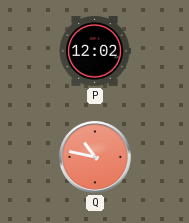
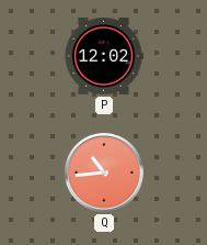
Q: 10:47 -> 10:44 (104, 172)
